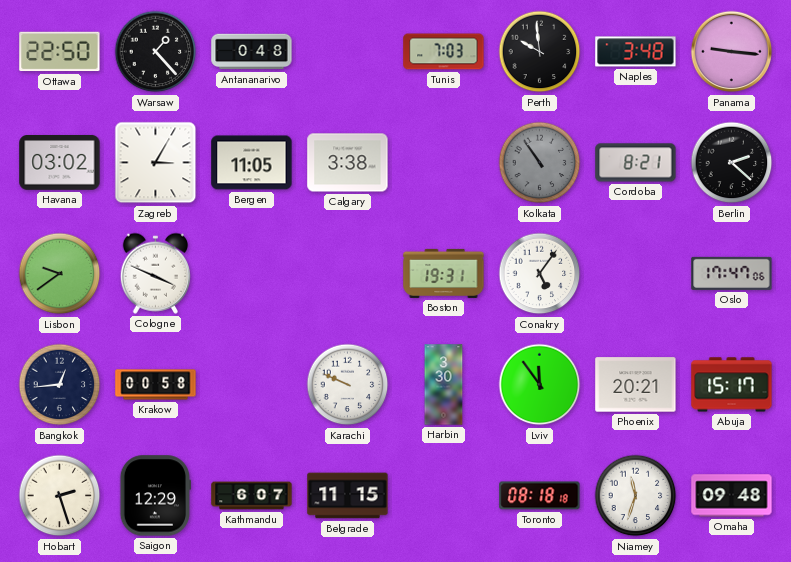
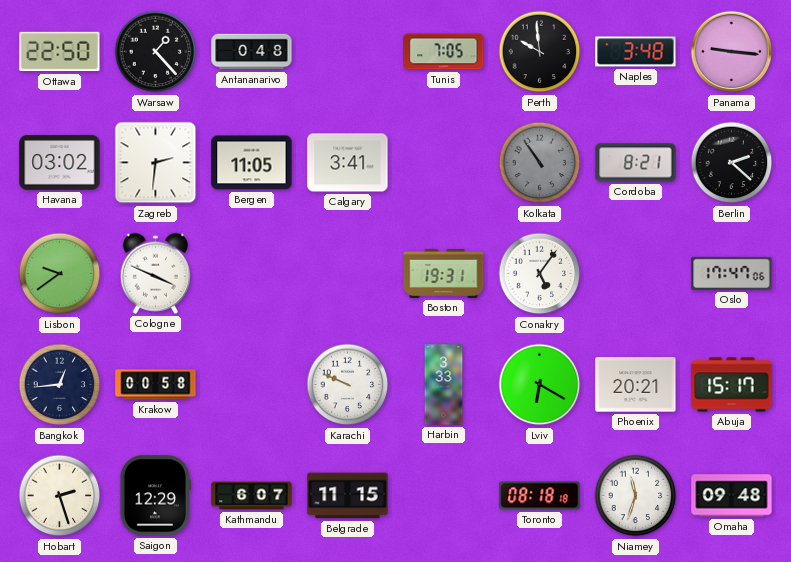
Tunis: 7:03 -> 7:05 (444, 52)
Zagreb: 3:05 -> 2:31 (156, 163)
Calgary: 3:38 -> 3:41 (348, 163)
Harbin: 3:30 -> 3:33 (444, 385)
Lviv: 11:54 -> 6:20 (540, 385)
